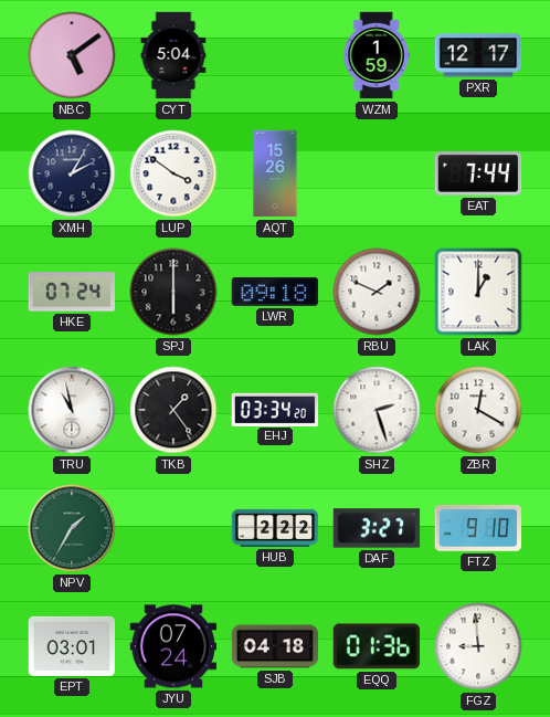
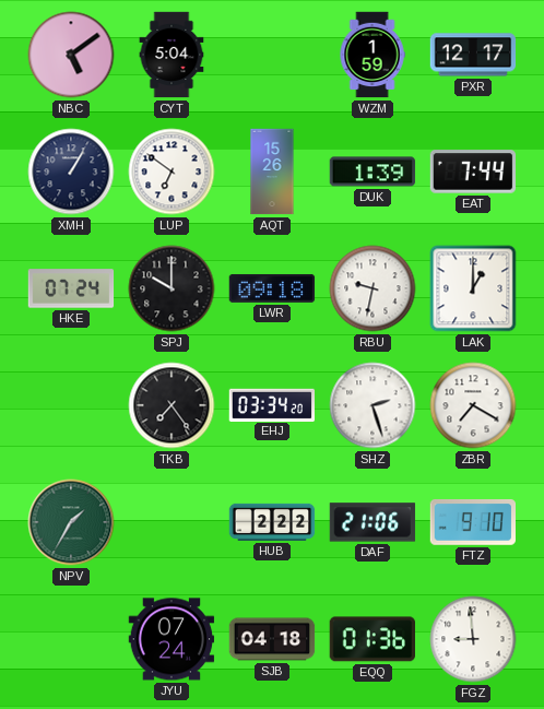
XMH: 2:05 -> 1:05 (71, 172)
LUP: 3:51 -> 6:51 (172, 172)
DUK: none -> 1:39 (372, 172)
SPJ: 6:00 -> 10:00 (172, 288)
RBU: 1:49 -> 9:32 (372, 288)
TRU: 10:58 -> none (72, 410)
TKB: 1:24 -> 7:24 (172, 405)
ZBR: 12:20 -> 7:20 (473, 405)
DAF: 3:27 -> 21:06 (372, 522)
EPT: 03:01 -> none (72, 646)
